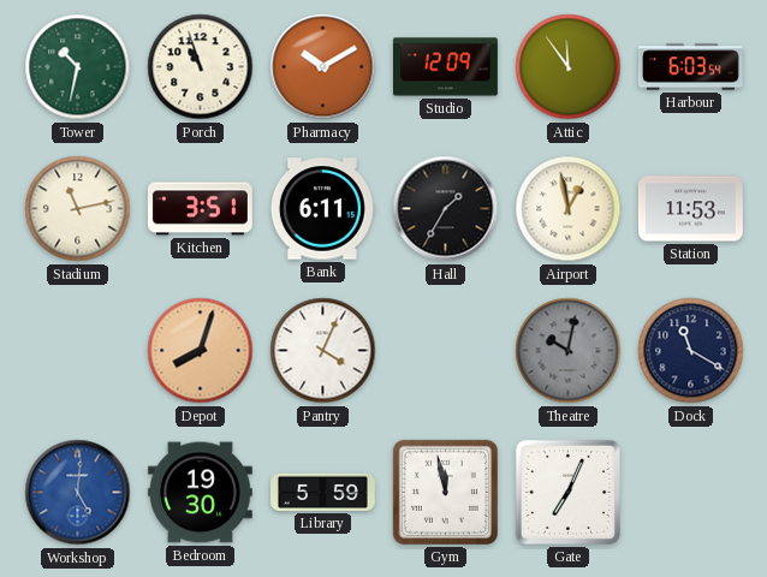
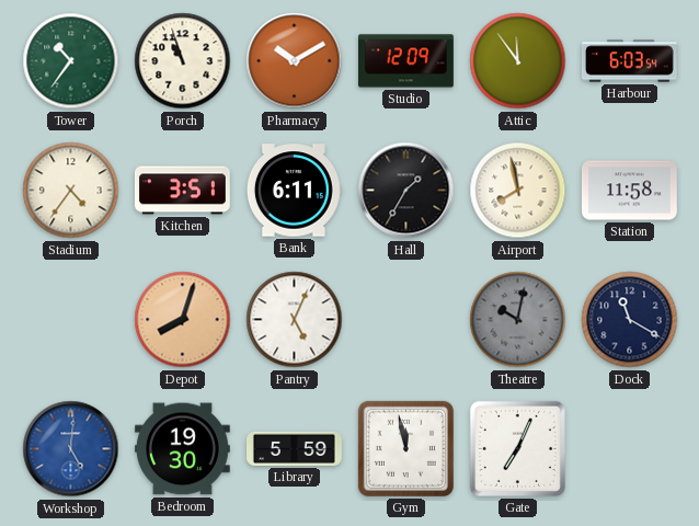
Tower: 10:32 -> 10:36 (71, 61)
Stadium: 11:13 -> 4:36 (71, 191)
Airport: 12:58 -> 7:58 (518, 191)
Station: 11:53 -> 11:58 (629, 191)
Pantry: 4:04 -> 5:04 (295, 320)
